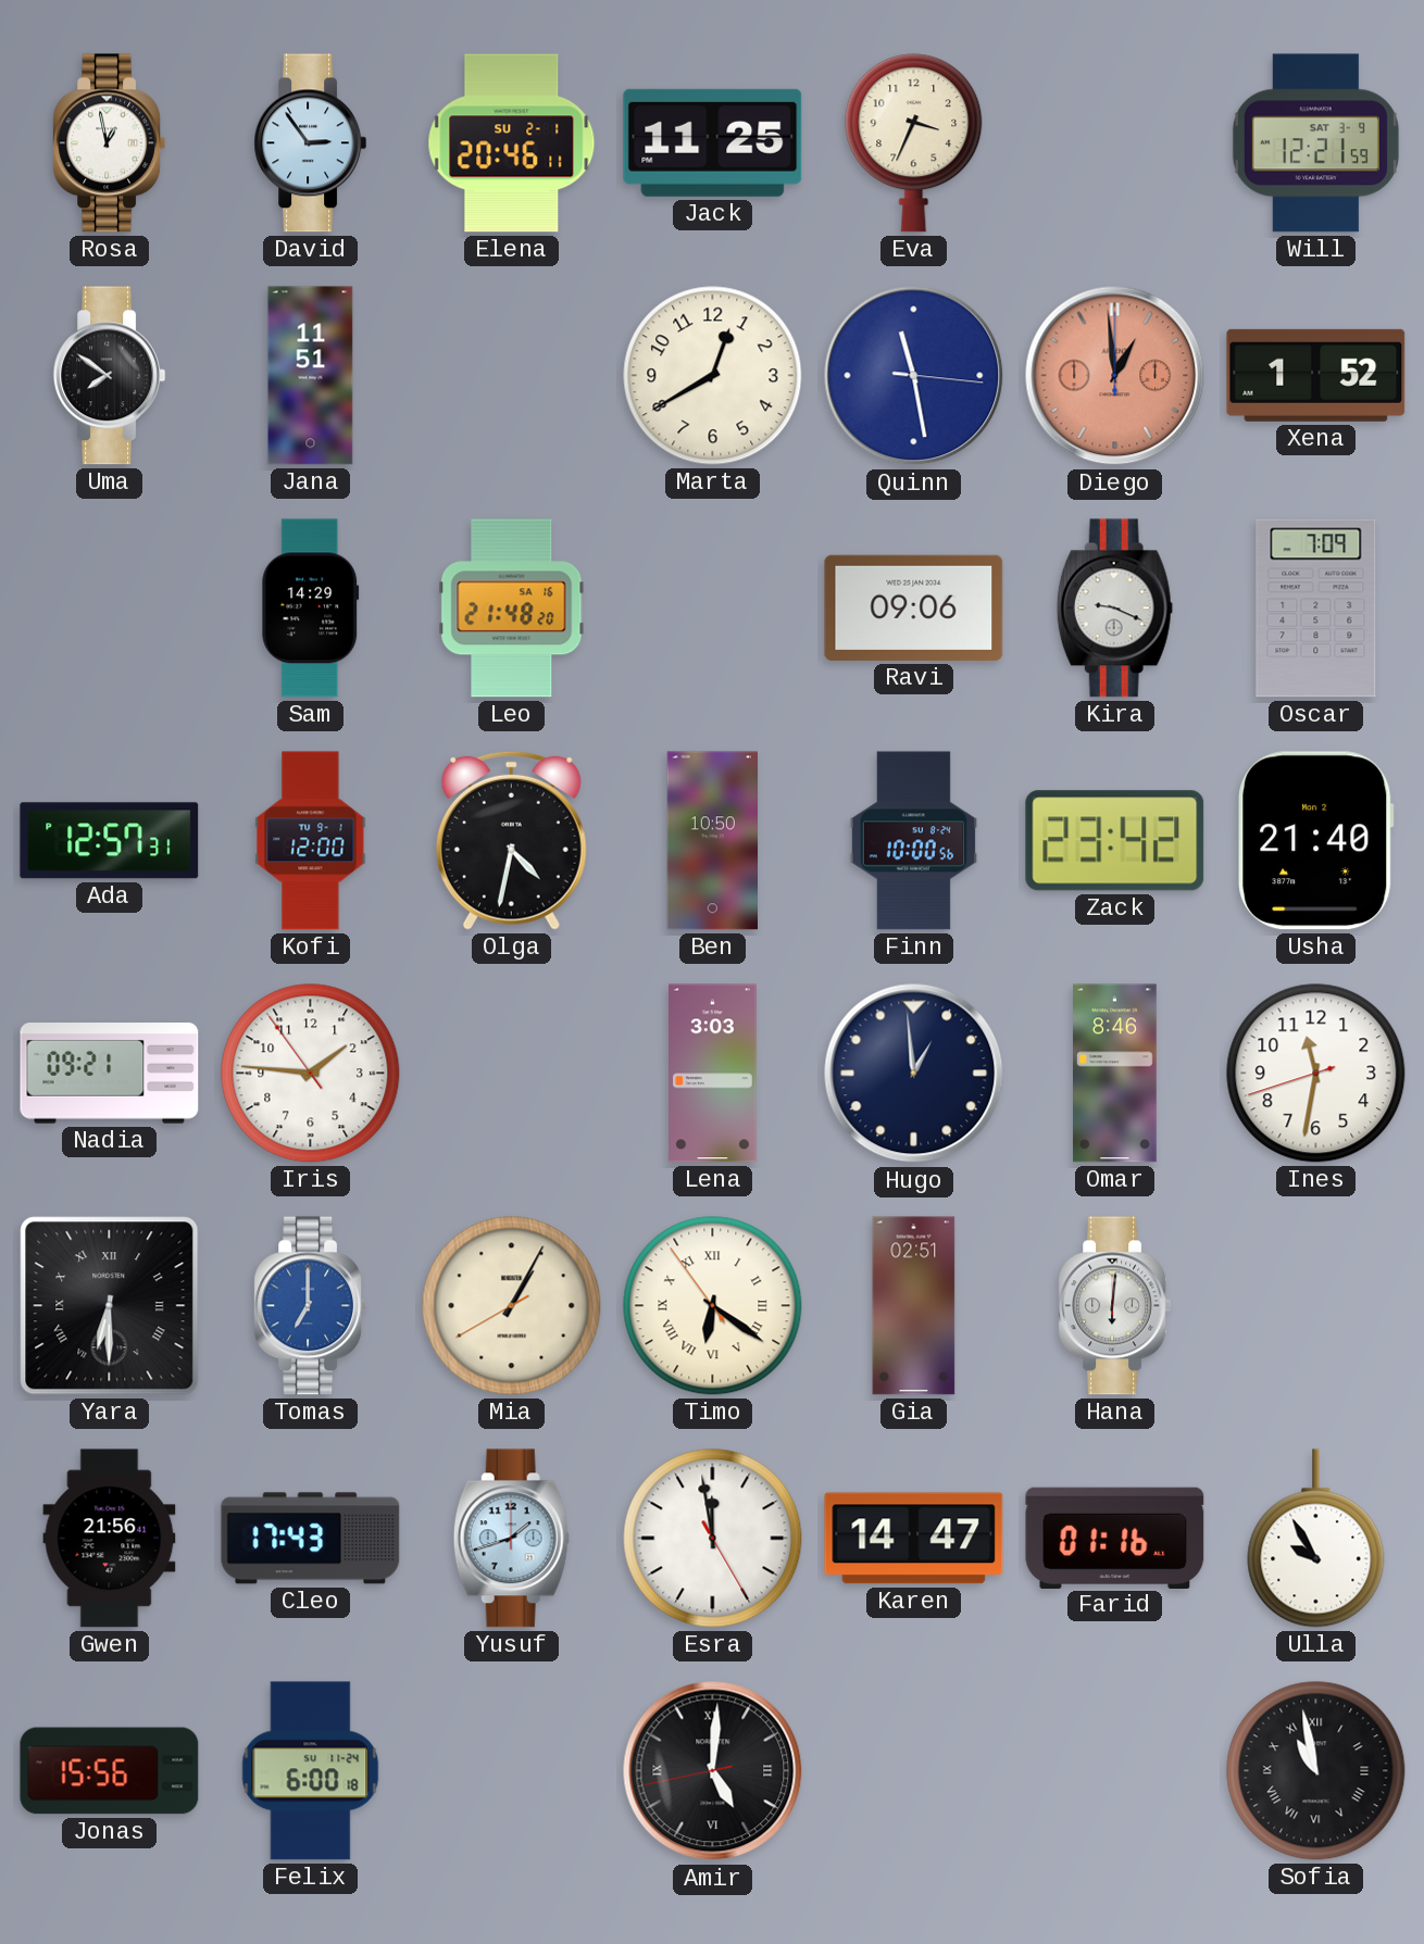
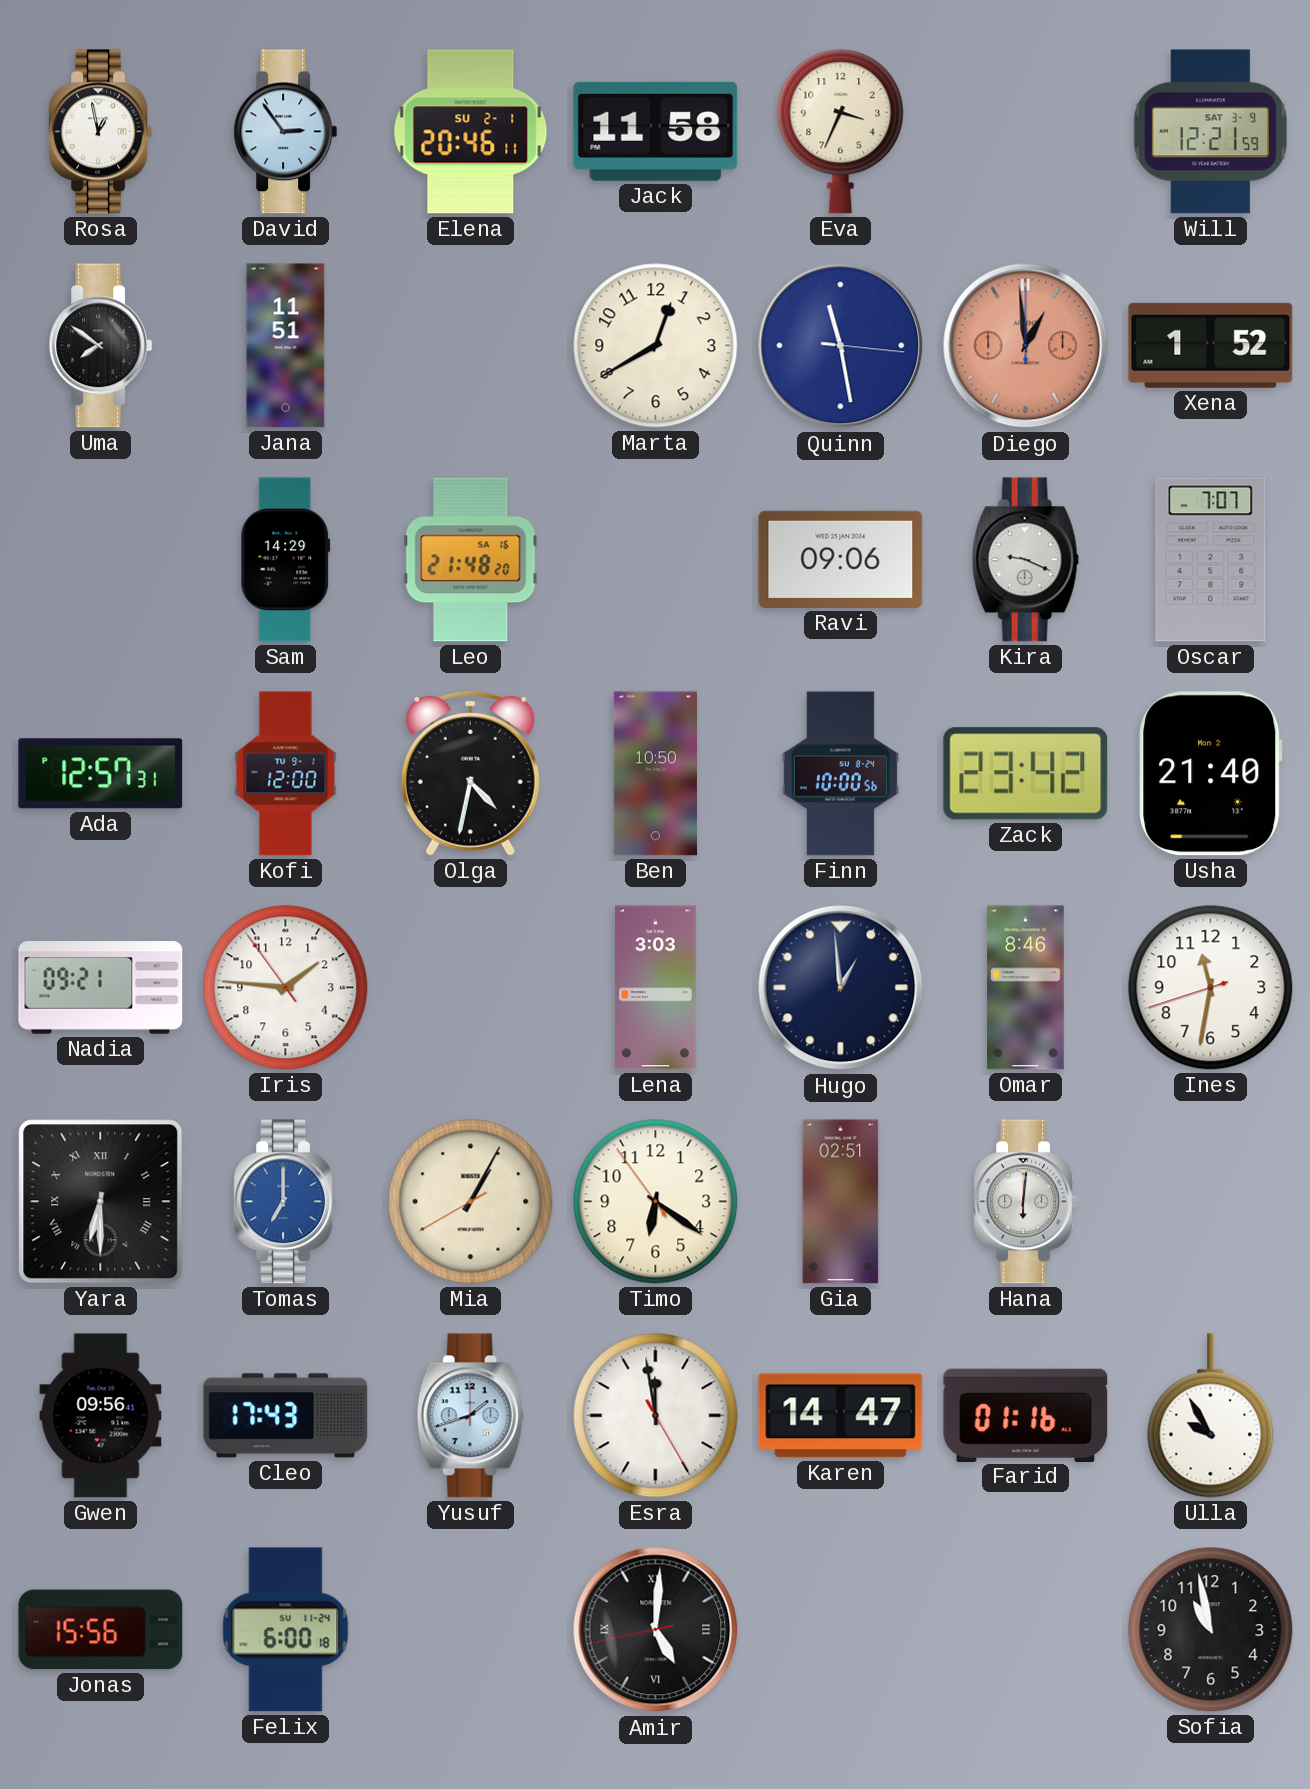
Jack: 11:25 -> 11:58 (656, 131)
Oscar: 7:09 -> 7:07 (1211, 560)
Timo numerals: Roman -> Arabic (656, 1202)
Gwen: 21:56 -> 09:56 (101, 1416)
Sofia numerals: Roman -> Arabic (1211, 1630)
